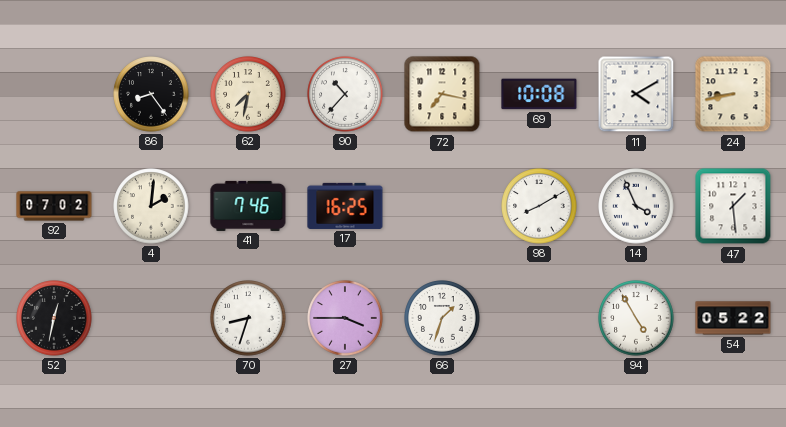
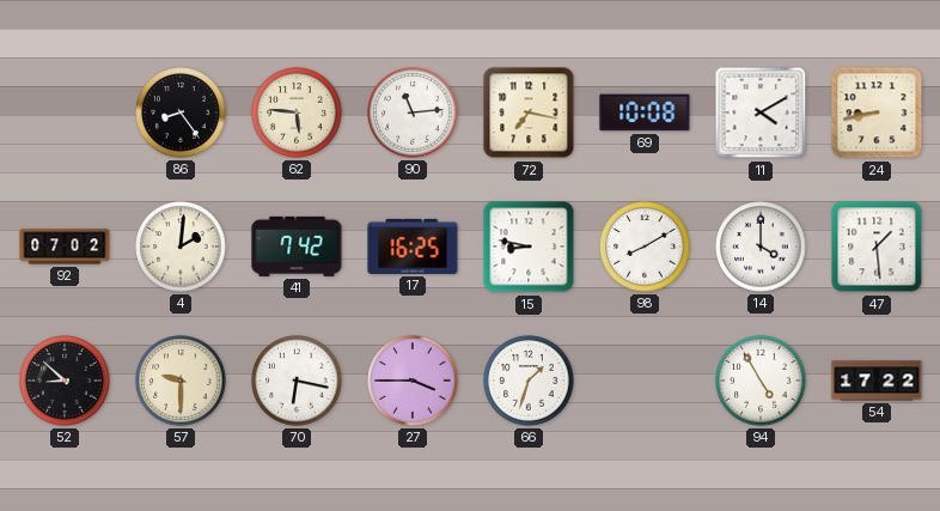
62: 7:32 -> 5:46 (297, 112)
90: 10:37 -> 11:14 (413, 112)
41: 7:46 -> 7:42 (297, 247)
15: none -> 8:47 (529, 247)
14: 3:56 -> 4:00 (761, 247)
52: 12:32 -> 8:52 (65, 381)
57: none -> 9:30 (181, 381)
70: 8:33 -> 6:17 (297, 381)
54: 05:22 -> 17:22 (877, 381)
